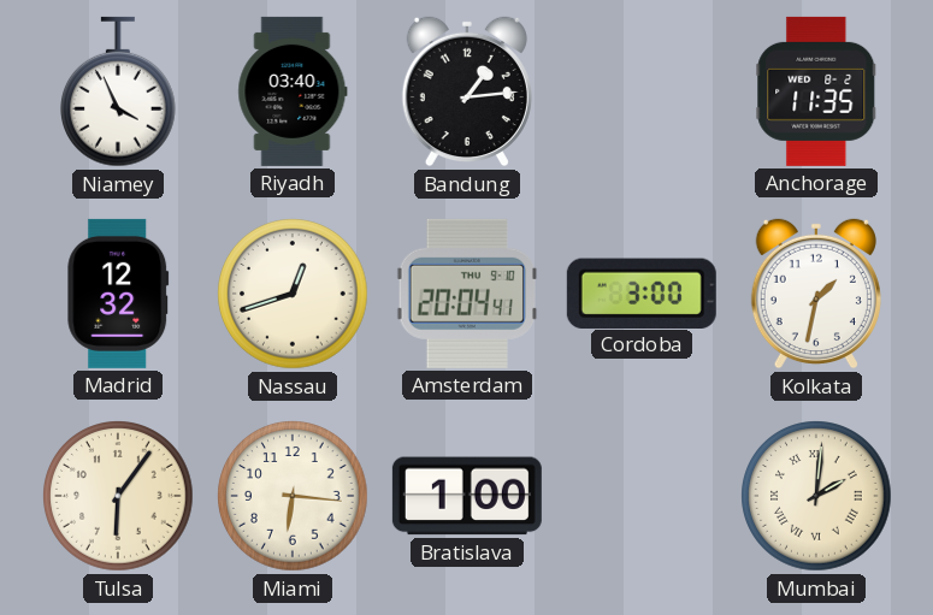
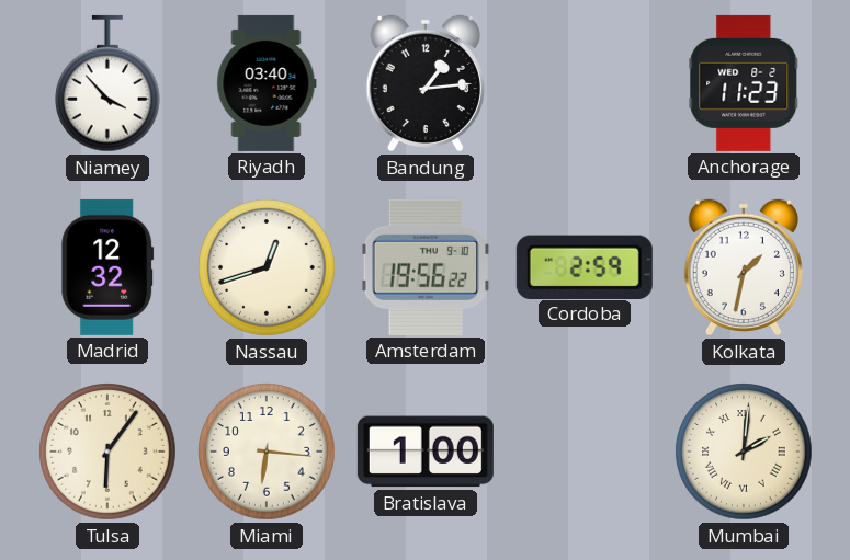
Niamey: 3:56 -> 3:53 (109, 83)
Anchorage: 11:35 -> 11:23 (744, 83)
Amsterdam: 20:04 -> 19:56 (424, 267)
Cordoba: 3:00 -> 2:59 (585, 266)
